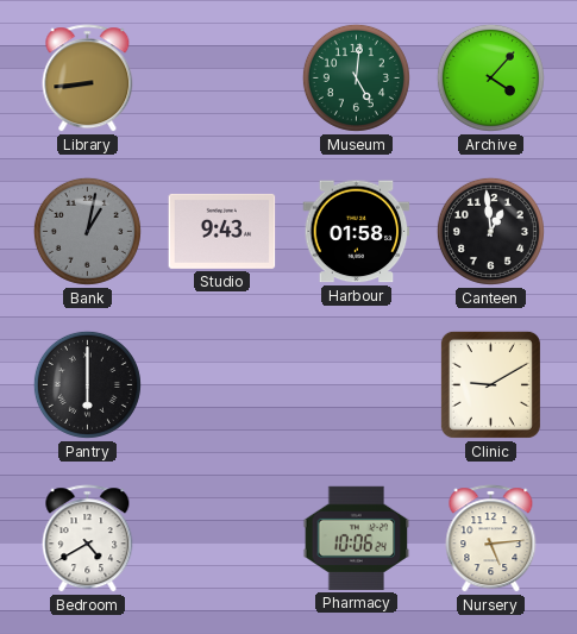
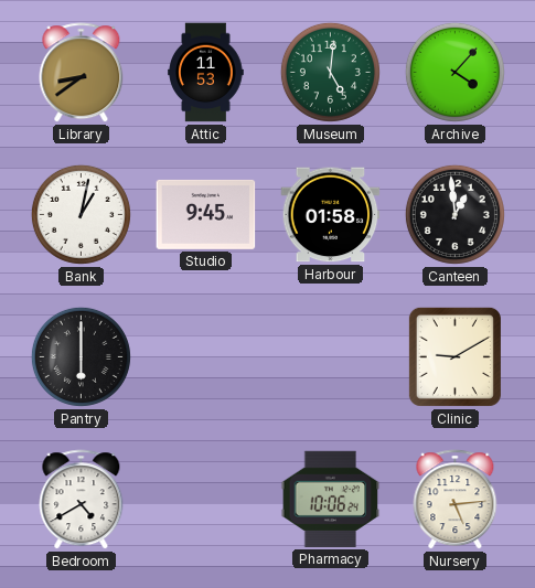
Library: 8:44 -> 8:39 (82, 73)
Attic: none -> 11:53 (206, 73)
Bank dial: grey -> white (81, 214)
Studio: 9:43 -> 9:45 (206, 214)
